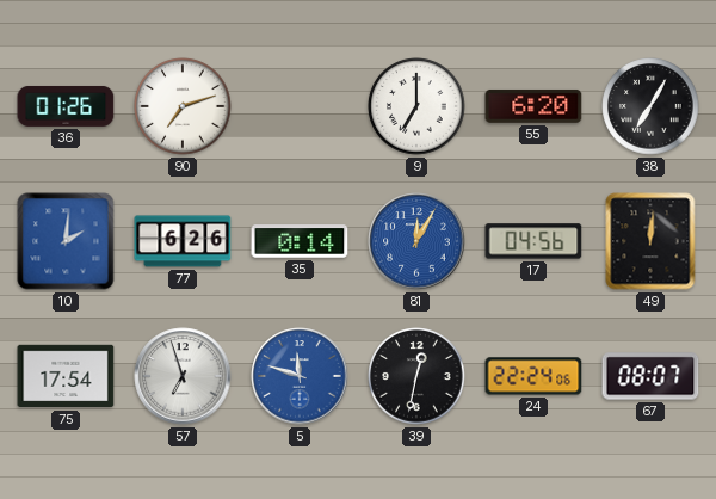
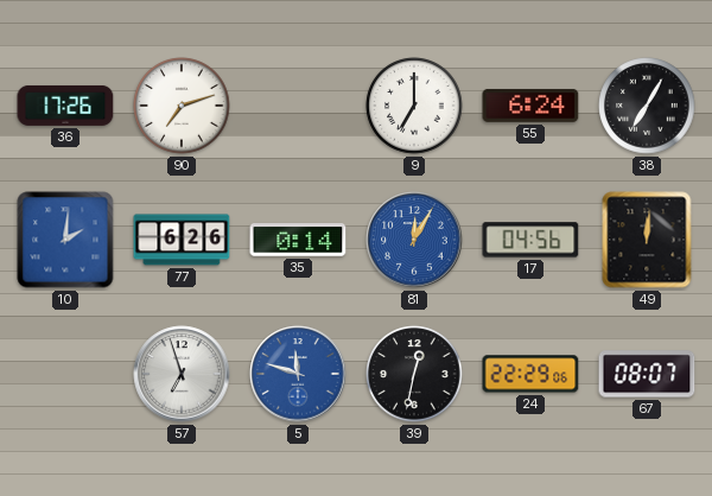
36: 01:26 -> 17:26 (65, 106)
55: 6:20 -> 6:24 (530, 106)
75: 17:54 -> none (66, 376)
24: 22:24 -> 22:29 (530, 374)
